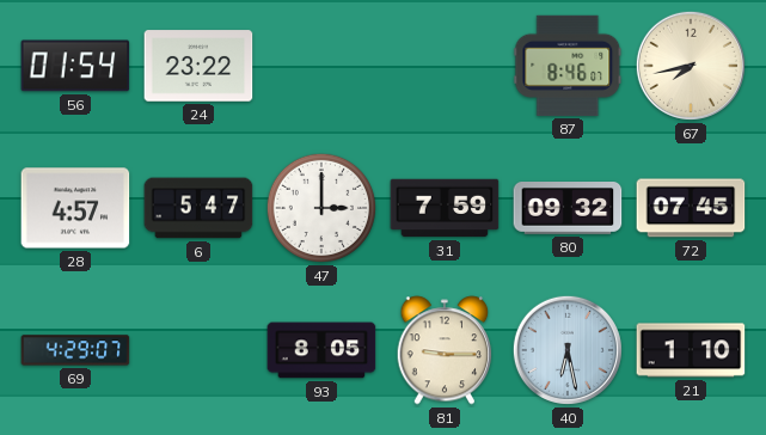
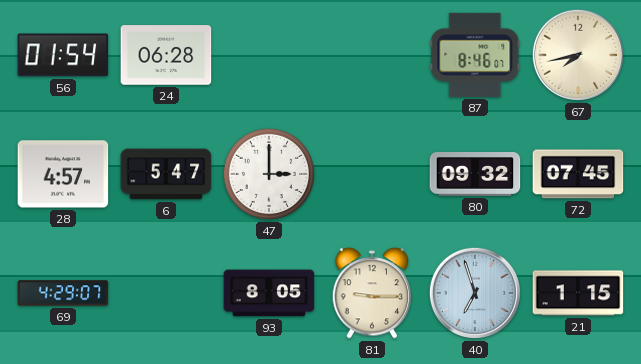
24: 23:22 -> 06:28 (166, 55)
31: 7:59 -> none (445, 208)
40: 6:28 -> 6:57 (475, 293)
21: 1:10 -> 1:15 (578, 293)
